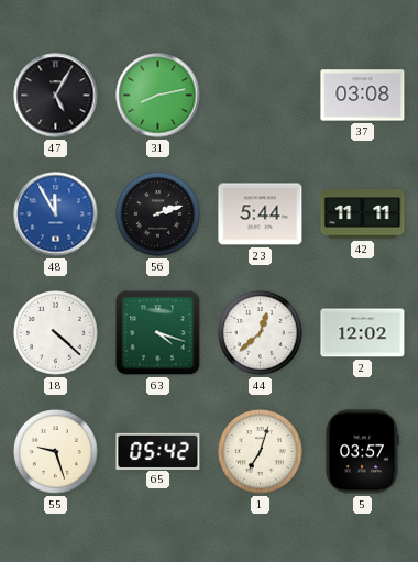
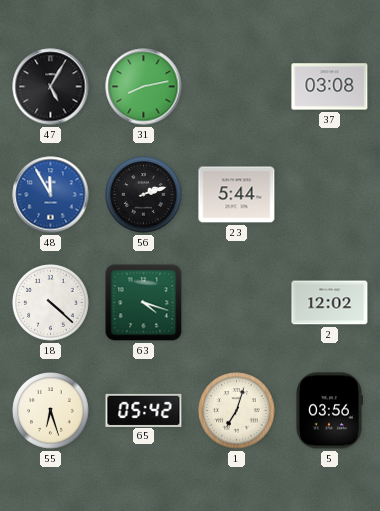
42: 11:11 -> none (363, 214)
44: 12:38 -> none (261, 333)
55: 9:27 -> 6:27 (51, 411)
5: 03:57 -> 03:56 (329, 411)
